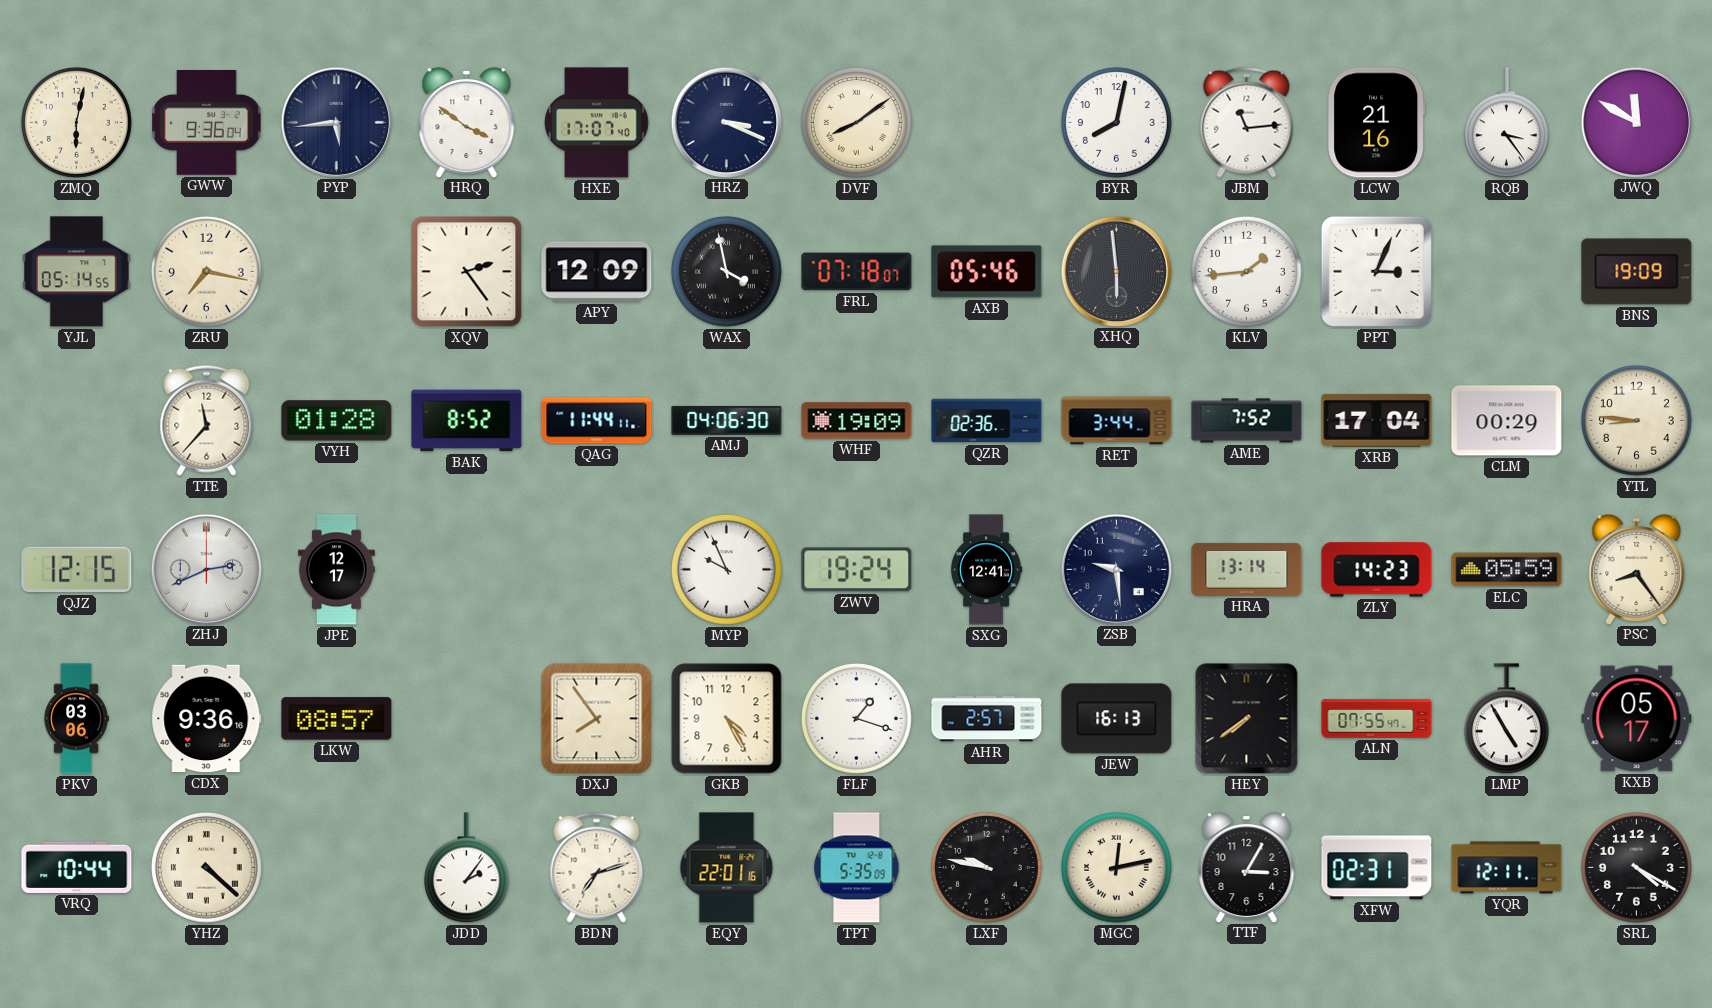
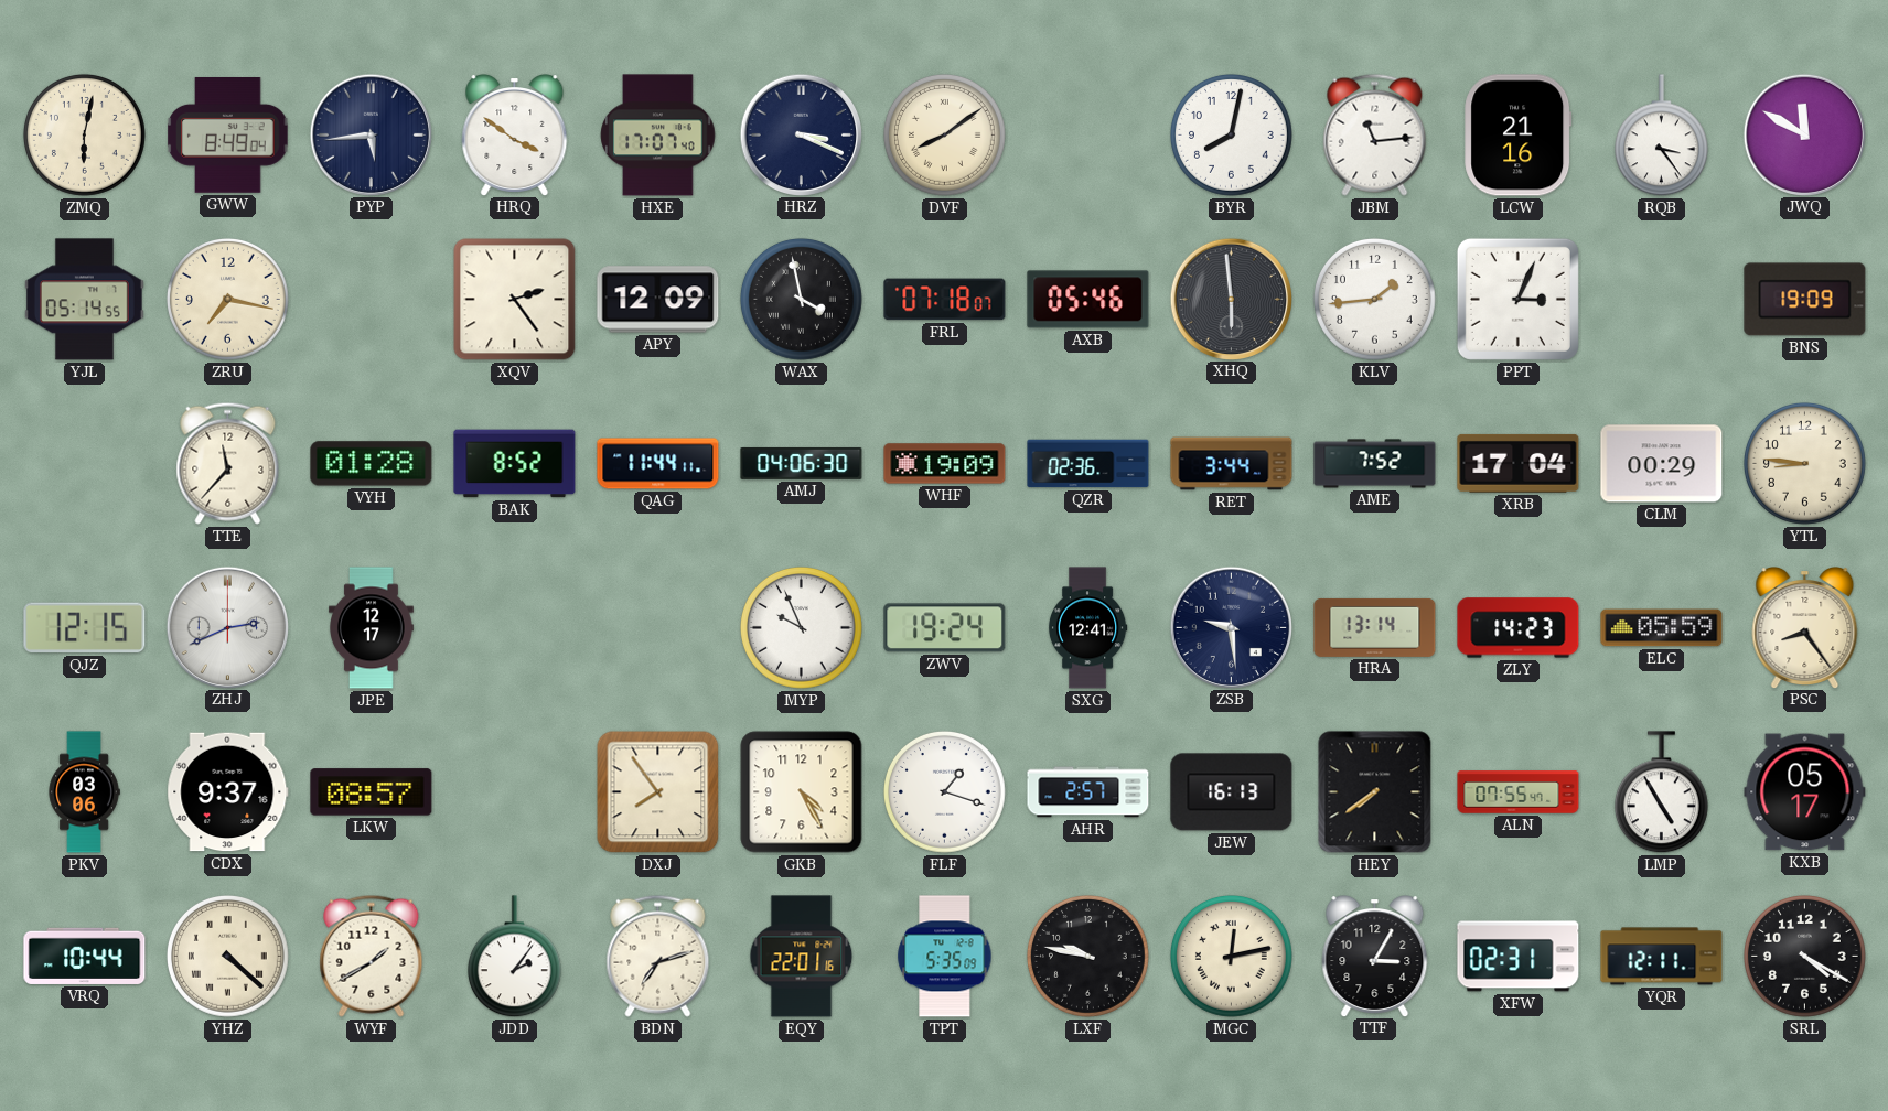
GWW: 9:36 -> 8:49 (228, 136)
CDX: 9:36 -> 9:37 (228, 792)
WYF: none -> 1:40 (372, 956)
